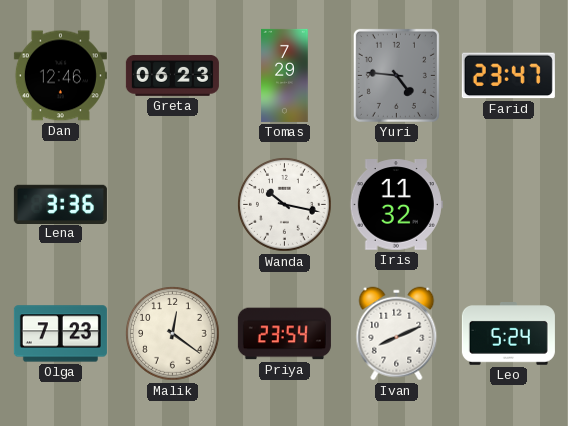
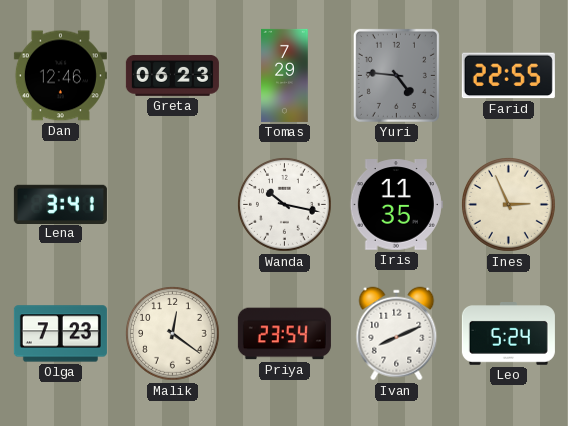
Farid: 23:47 -> 22:55 (508, 76)
Lena: 3:36 -> 3:41 (60, 204)
Iris: 11:32 -> 11:35 (396, 205)
Ines: none -> 2:56 (509, 205)
